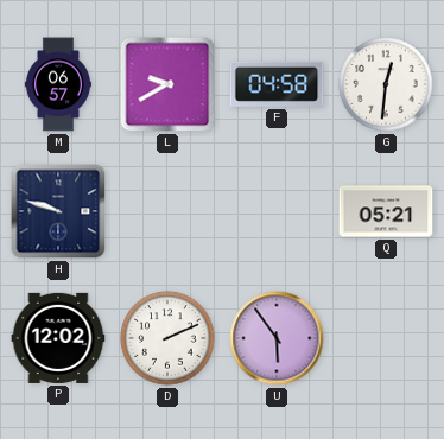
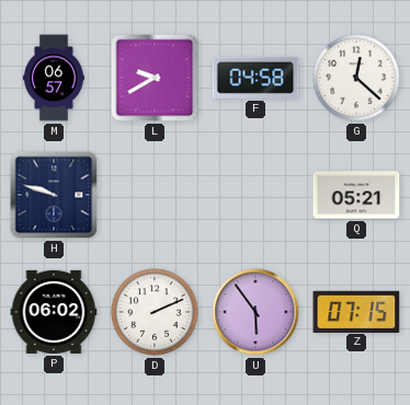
G: 12:31 -> 12:22 (356, 78)
P: 12:02 -> 06:02 (54, 312)
Z: none -> 07:15 (356, 311)
